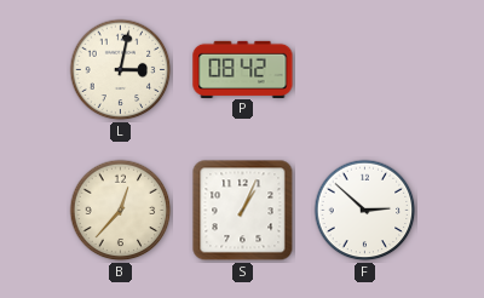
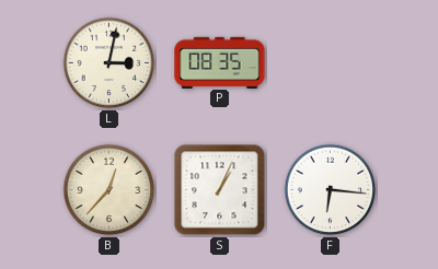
P: 08:42 -> 08:35 (220, 62)
F: 2:52 -> 6:16 (331, 190)
